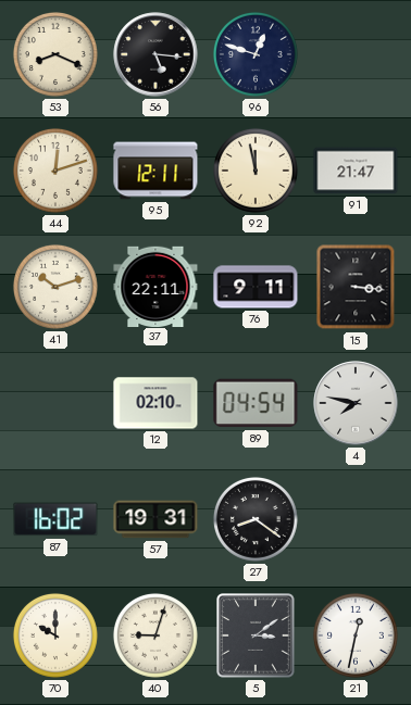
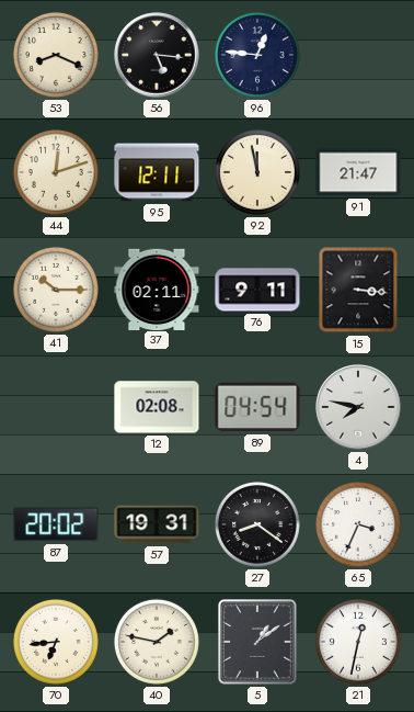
96: 12:48 -> 12:46 (257, 55)
41: 10:12 -> 10:15 (56, 290)
37: 22:11 -> 02:11 (157, 289)
12: 02:10 -> 02:08 (157, 407)
87: 16:02 -> 20:02 (56, 524)
65: none -> 3:34 (358, 524)
70: 10:00 -> 6:44 (56, 642)
40: 9:03 -> 1:47 (157, 642)
5: 3:09 -> 1:09 (258, 642)
